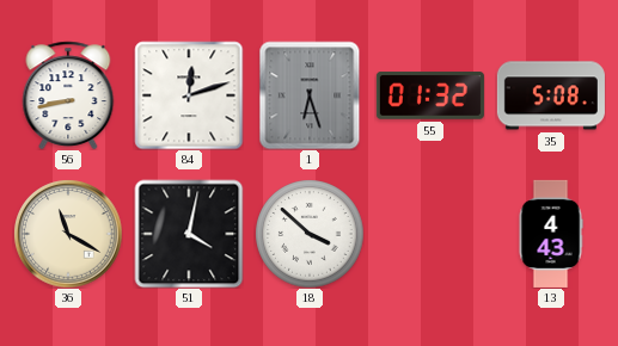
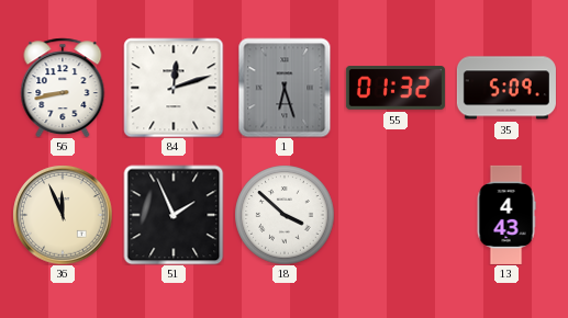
35: 5:08 -> 5:09 (506, 88)
36: 11:20 -> 11:56 (63, 215)
51: 4:02 -> 1:56 (174, 215)
